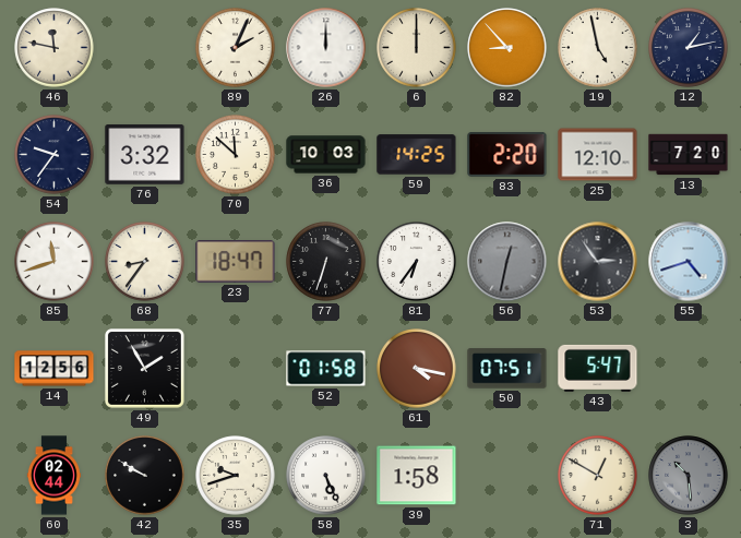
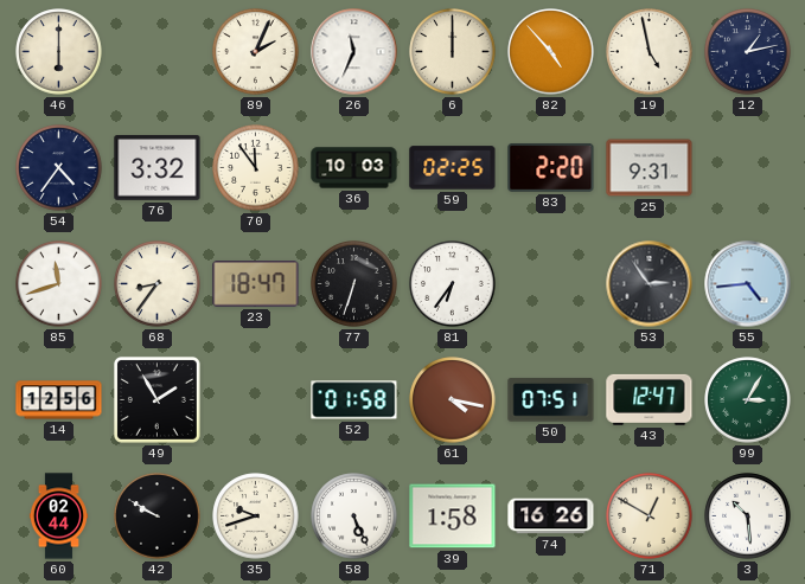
46: 11:47 -> 6:00 (59, 52)
26: 12:00 -> 11:34 (354, 52)
82: 8:53 -> 4:53 (551, 52)
54: 9:36 -> 4:36 (59, 168)
70: 11:52 -> 11:54 (256, 168)
59: 14:25 -> 02:25 (453, 168)
25: 12:10 -> 9:31 (650, 168)
13: 7:20 -> none (689, 155)
56: 12:32 -> none (507, 262)
55: 4:42 -> 4:44 (748, 284)
43: 5:47 -> 12:47 (650, 399)
99: none -> 3:05 (748, 400)
74: none -> 16:26 (551, 516)
3 dial: grey -> white (748, 516)
